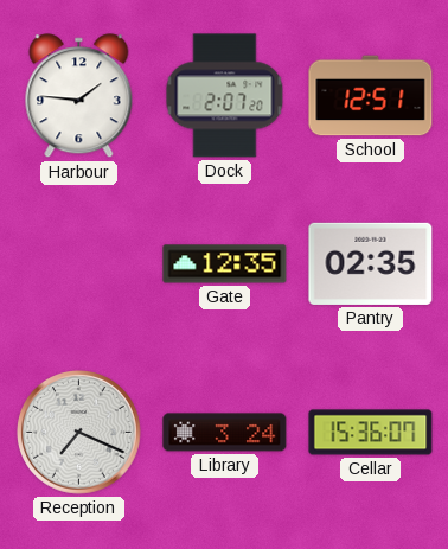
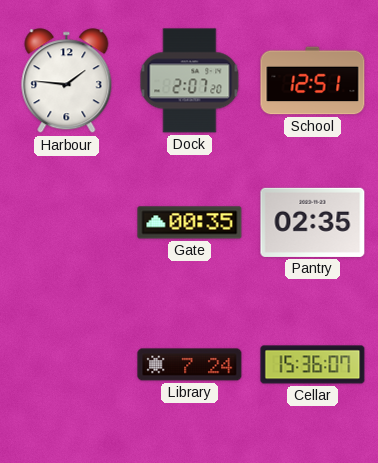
Gate: 12:35 -> 00:35 (190, 223)
Reception: 7:19 -> none (79, 433)
Library: 3:24 -> 7:24 (190, 365)
